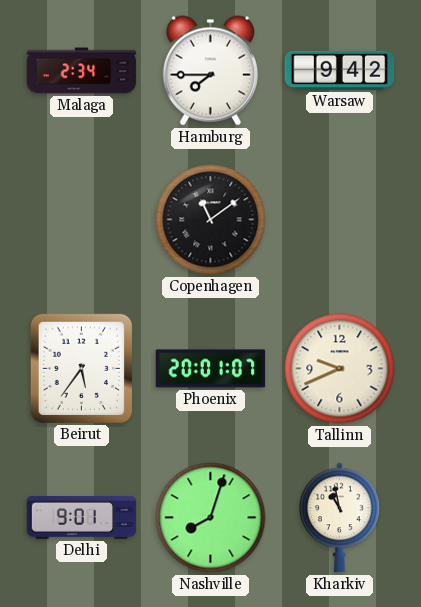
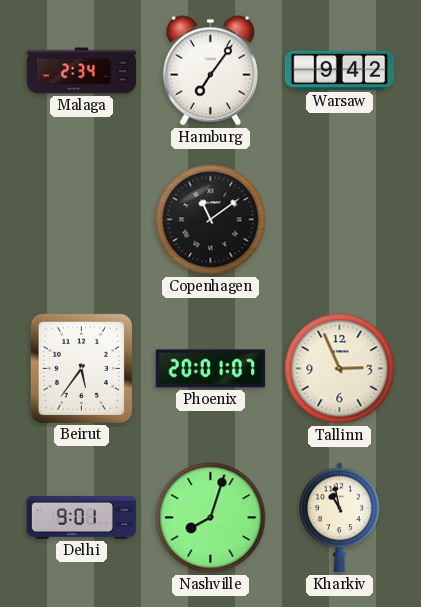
Hamburg: 7:45 -> 7:06 (210, 71)
Tallinn: 9:41 -> 2:56 (340, 369)
